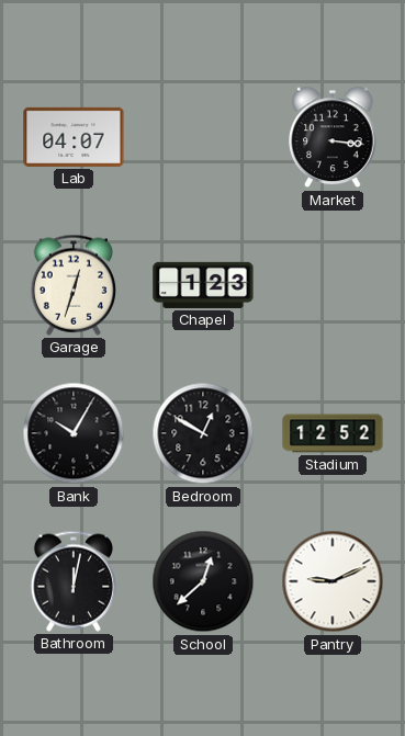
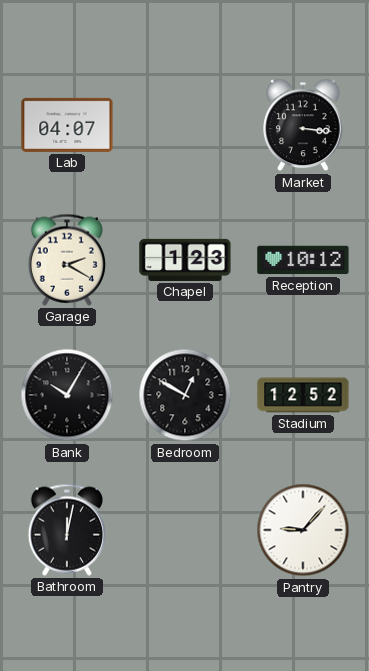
Garage: 12:33 -> 2:20 (67, 260)
Reception: none -> 10:12 (303, 260)
School: 12:38 -> none (203, 581)
Pantry: 9:11 -> 9:07 (303, 530)
